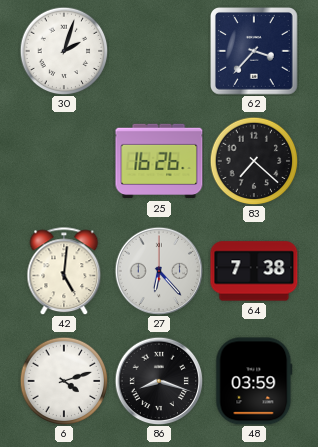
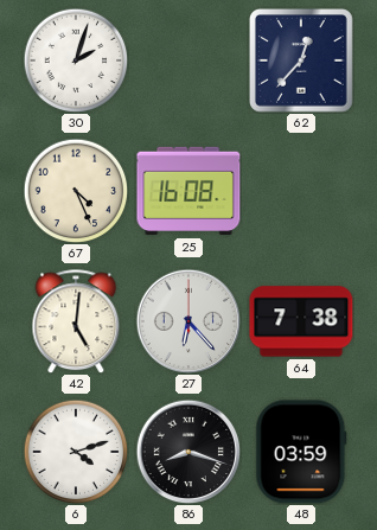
62: 3:37 -> 12:37 (302, 62)
67: none -> 4:26 (76, 191)
25: 16:26 -> 16:08 (188, 191)
83: 7:22 -> none (254, 161)
